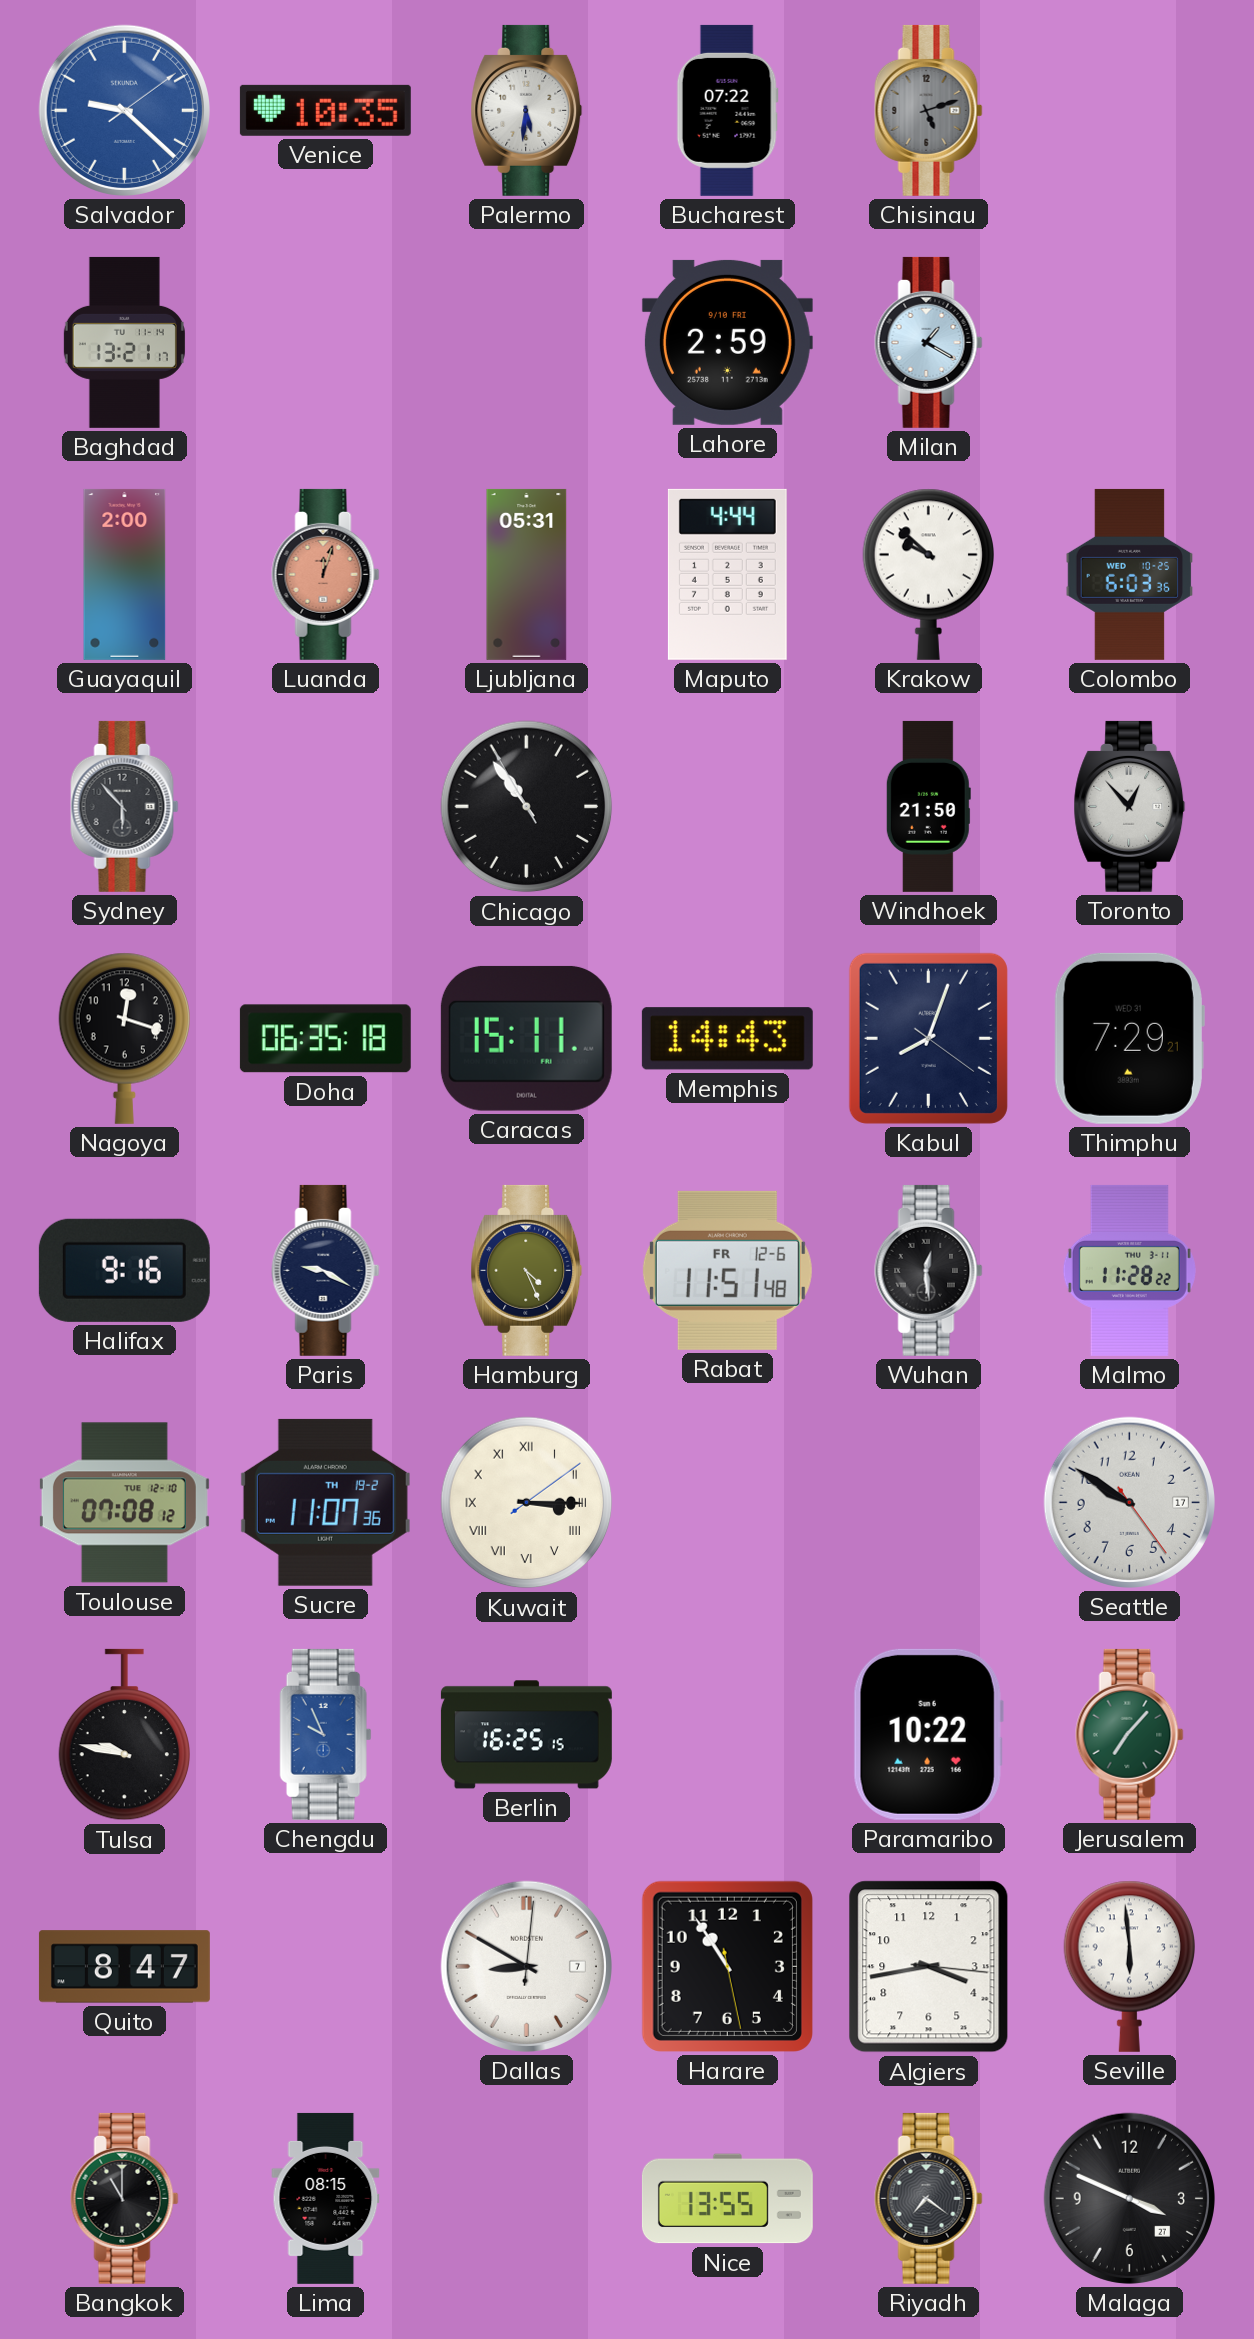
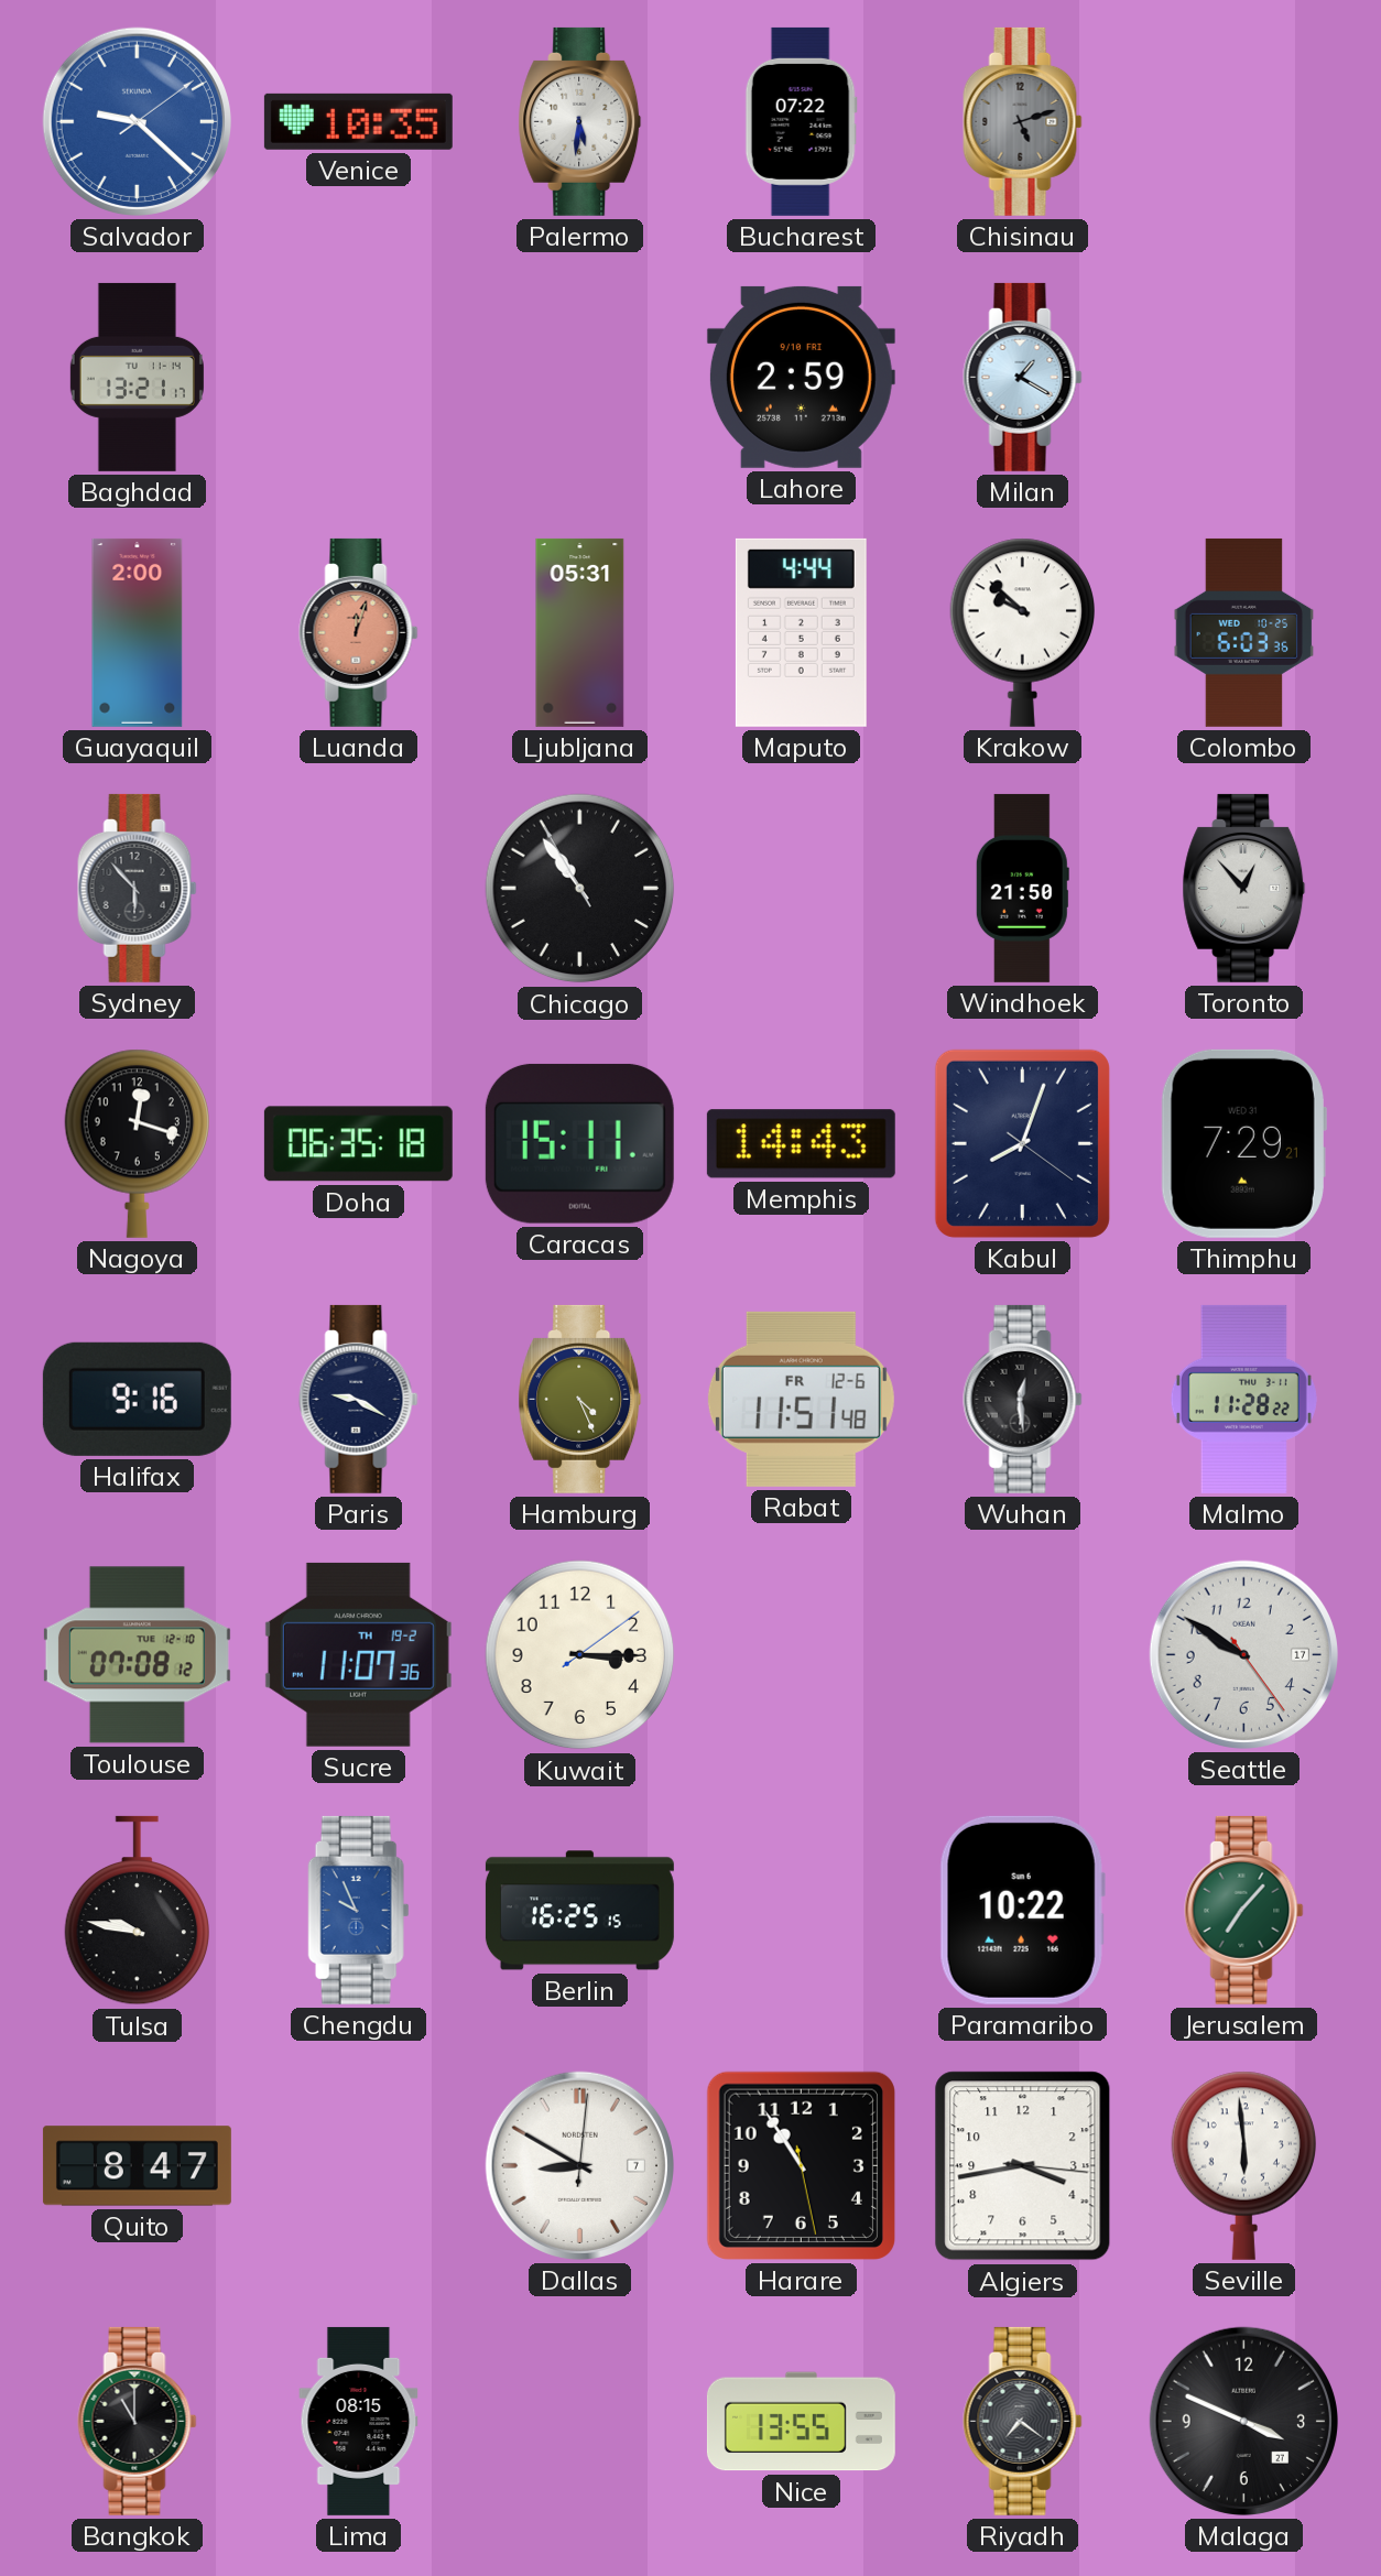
Kuwait numerals: Roman -> Arabic (580, 1655)
